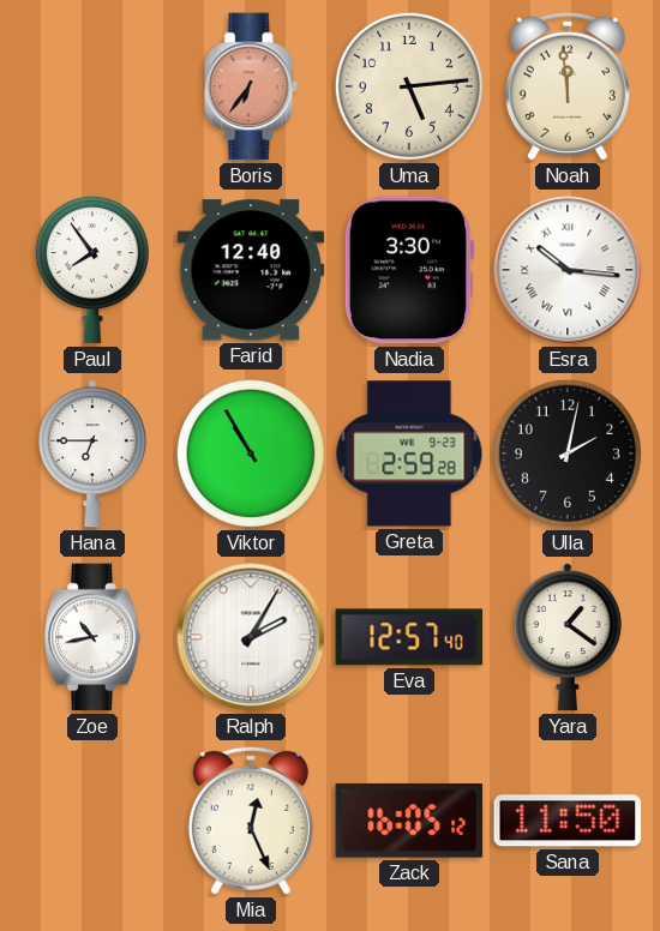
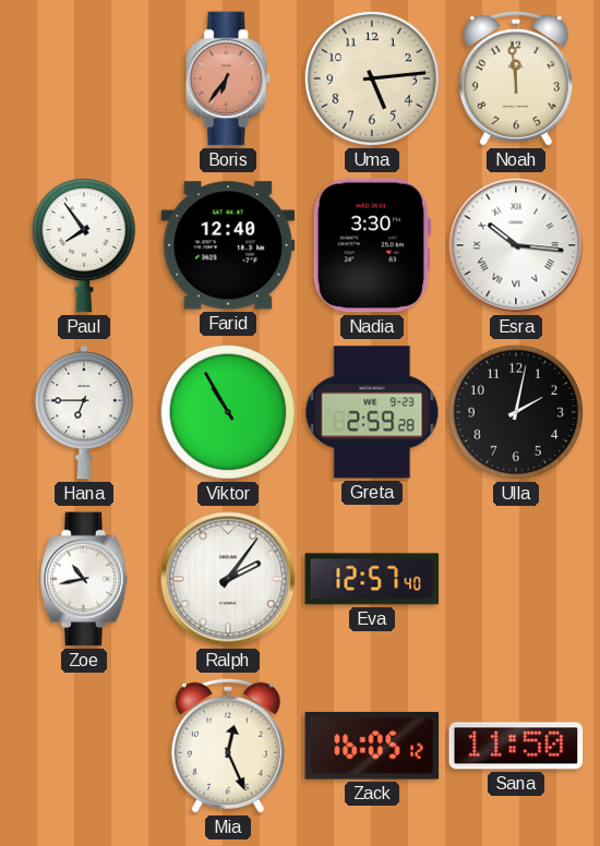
Ralph: 2:05 -> 2:06 (228, 579)
Yara: 1:21 -> none (568, 637)
